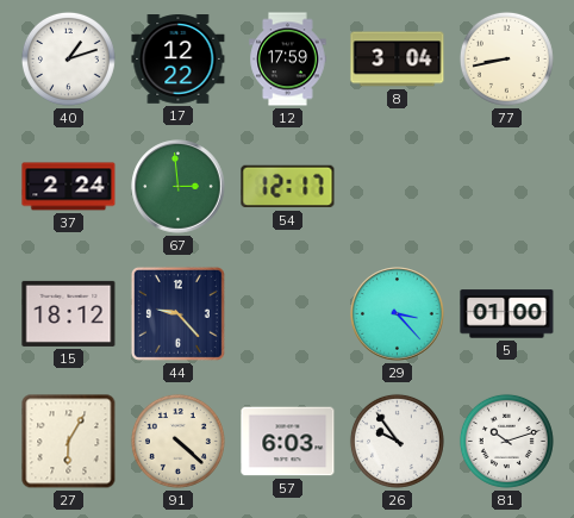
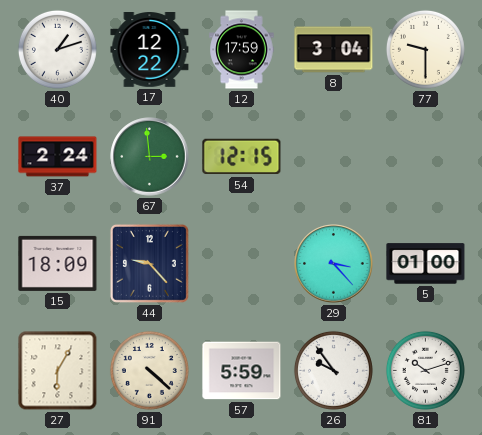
77: 8:43 -> 9:30 (425, 49)
54: 12:17 -> 12:15 (242, 157)
15: 18:12 -> 18:09 (58, 263)
57: 6:03 -> 5:59 (242, 371)
